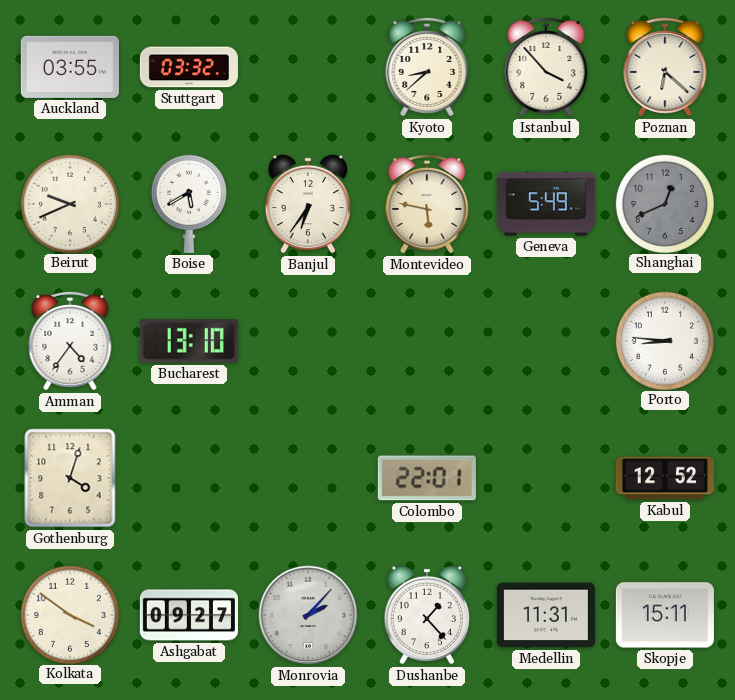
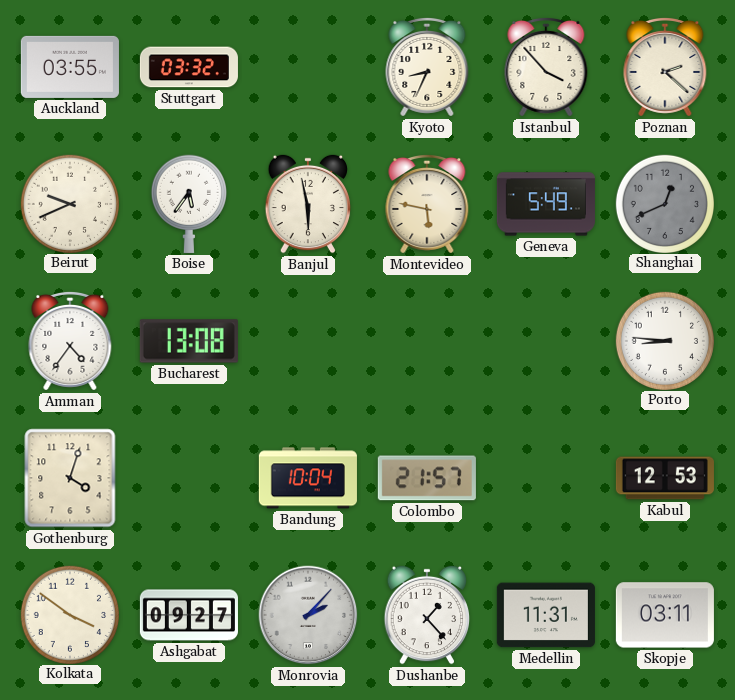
Kyoto: 8:38 -> 8:34 (427, 67)
Poznan: 6:22 -> 2:22 (665, 67)
Boise: 5:40 -> 5:36 (189, 204)
Banjul: 6:36 -> 5:58 (308, 204)
Bucharest: 13:10 -> 13:08 (189, 341)
Bandung: none -> 10:04 (308, 478)
Colombo: 22:01 -> 21:57 (427, 478)
Kabul: 12:52 -> 12:53 (665, 478)
Skopje: 15:11 -> 03:11 (665, 615)
